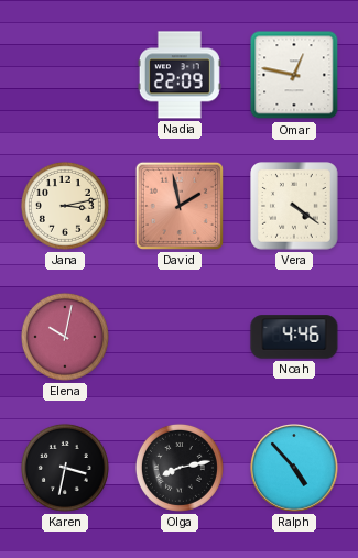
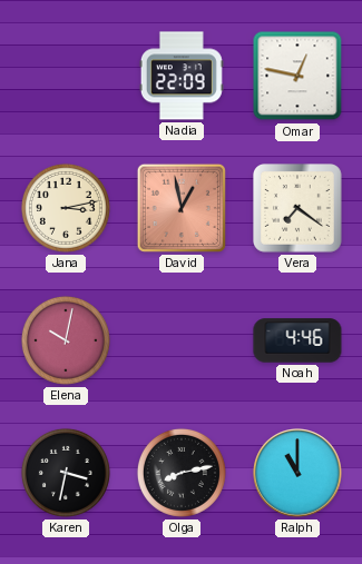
David: 1:58 -> 12:58 (182, 208)
Vera: 4:21 -> 7:21 (299, 209)
Ralph: 4:53 -> 11:00 (297, 473)
